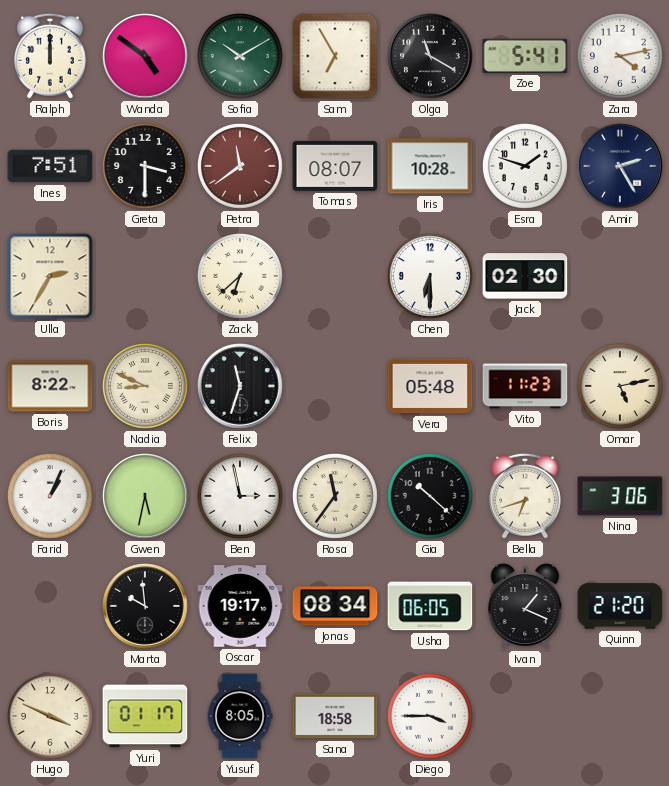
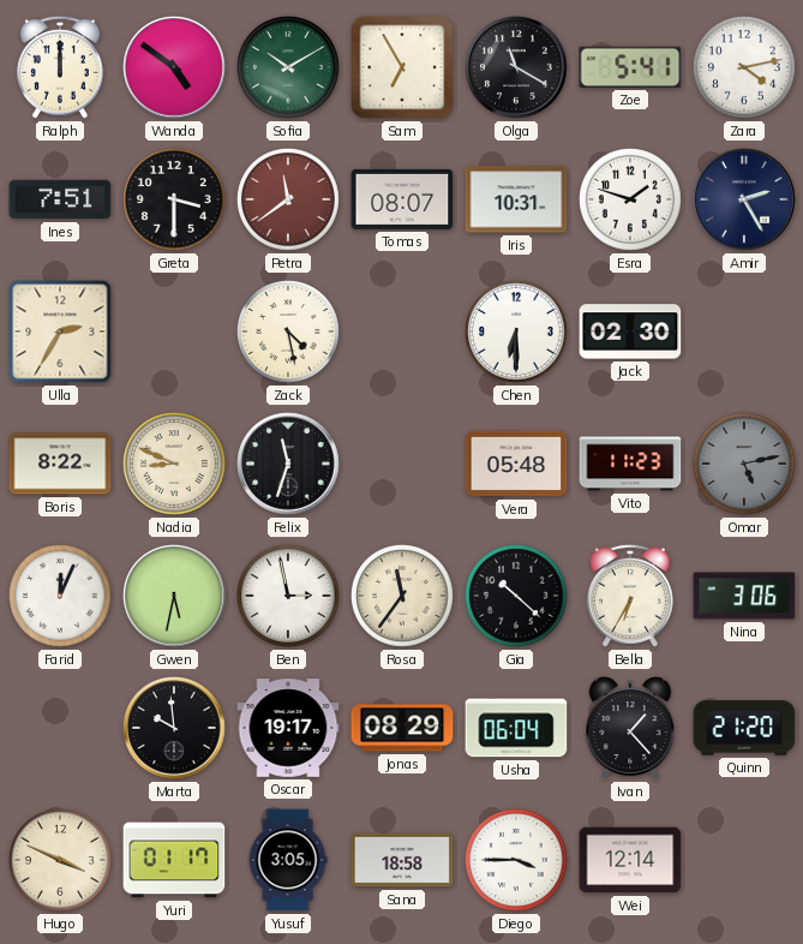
Iris: 10:28 -> 10:31 (516, 199)
Zack: 6:38 -> 4:28 (288, 331)
Omar dial: cream -> grey (744, 464)
Farid: 1:04 -> 12:04 (60, 596)
Bella: 6:42 -> 6:35 (630, 596)
Jonas: 08:34 -> 08:29 (402, 728)
Usha: 06:05 -> 06:04 (516, 728)
Ivan: 1:19 -> 1:23 (630, 728)
Yusuf: 8:05 -> 3:05 (288, 860)
Wei: none -> 12:14 (630, 860)
